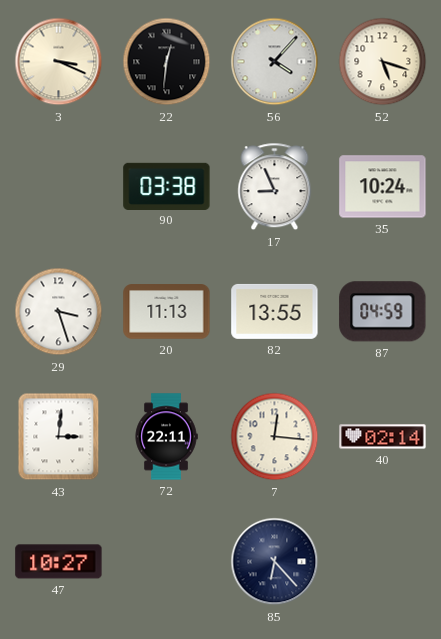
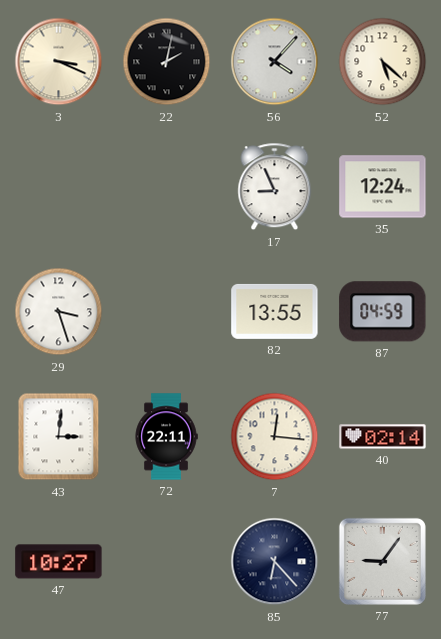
22: 12:31 -> 2:02 (167, 62)
52: 5:18 -> 5:22 (383, 62)
90: 03:38 -> none (167, 186)
35: 10:24 -> 12:24 (383, 187)
20: 11:13 -> none (167, 312)
77: none -> 9:06 (382, 561)
